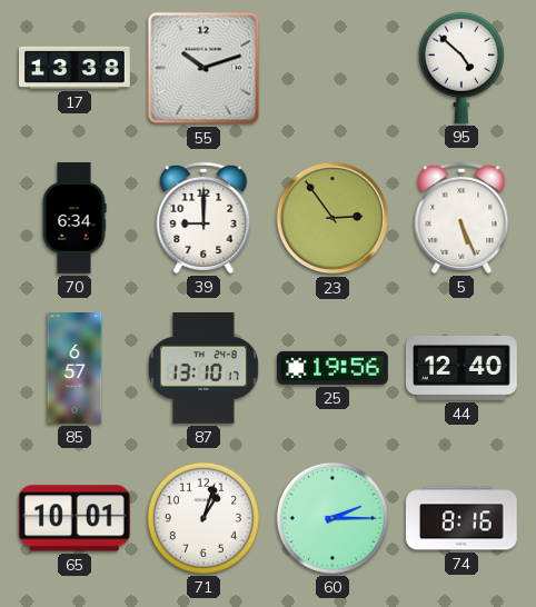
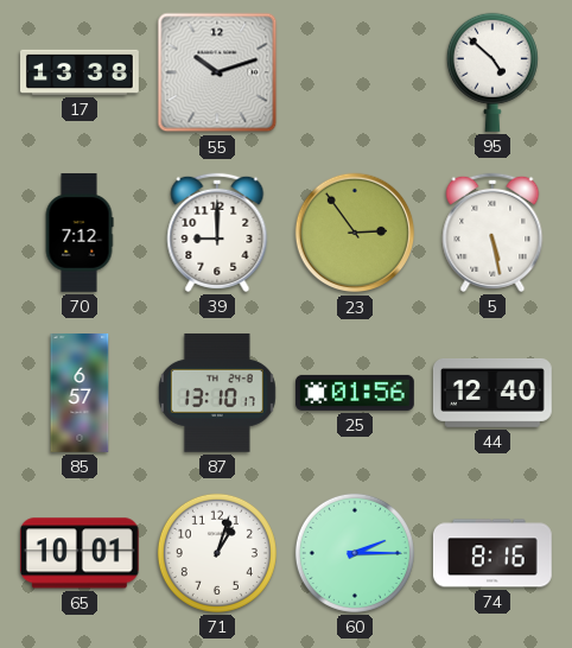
70: 6:34 -> 7:12 (80, 234)
5: 5:26 -> 5:28 (492, 233)
25: 19:56 -> 01:56 (356, 393)
